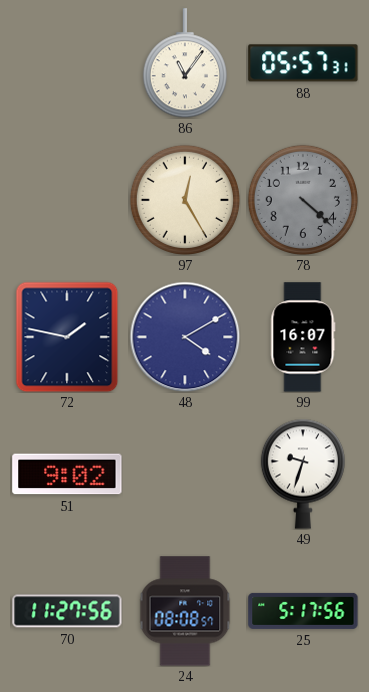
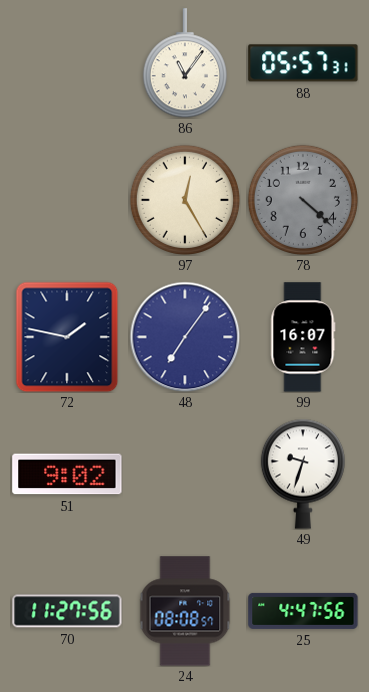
48: 4:10 -> 7:06 (185, 337)
25: 5:17 -> 4:47 (303, 611)
